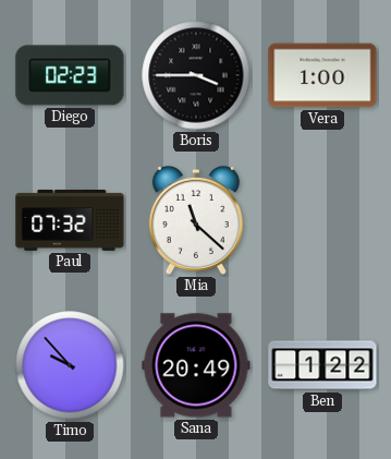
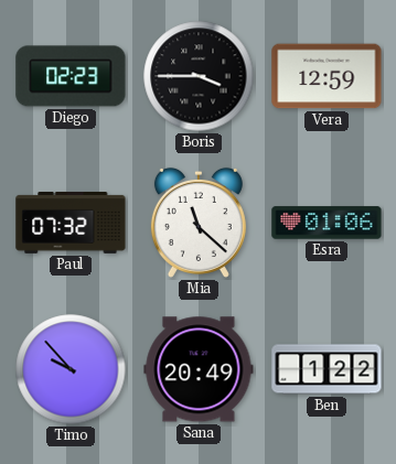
Vera: 1:00 -> 12:59 (327, 76)
Esra: none -> 01:06 (327, 223)
